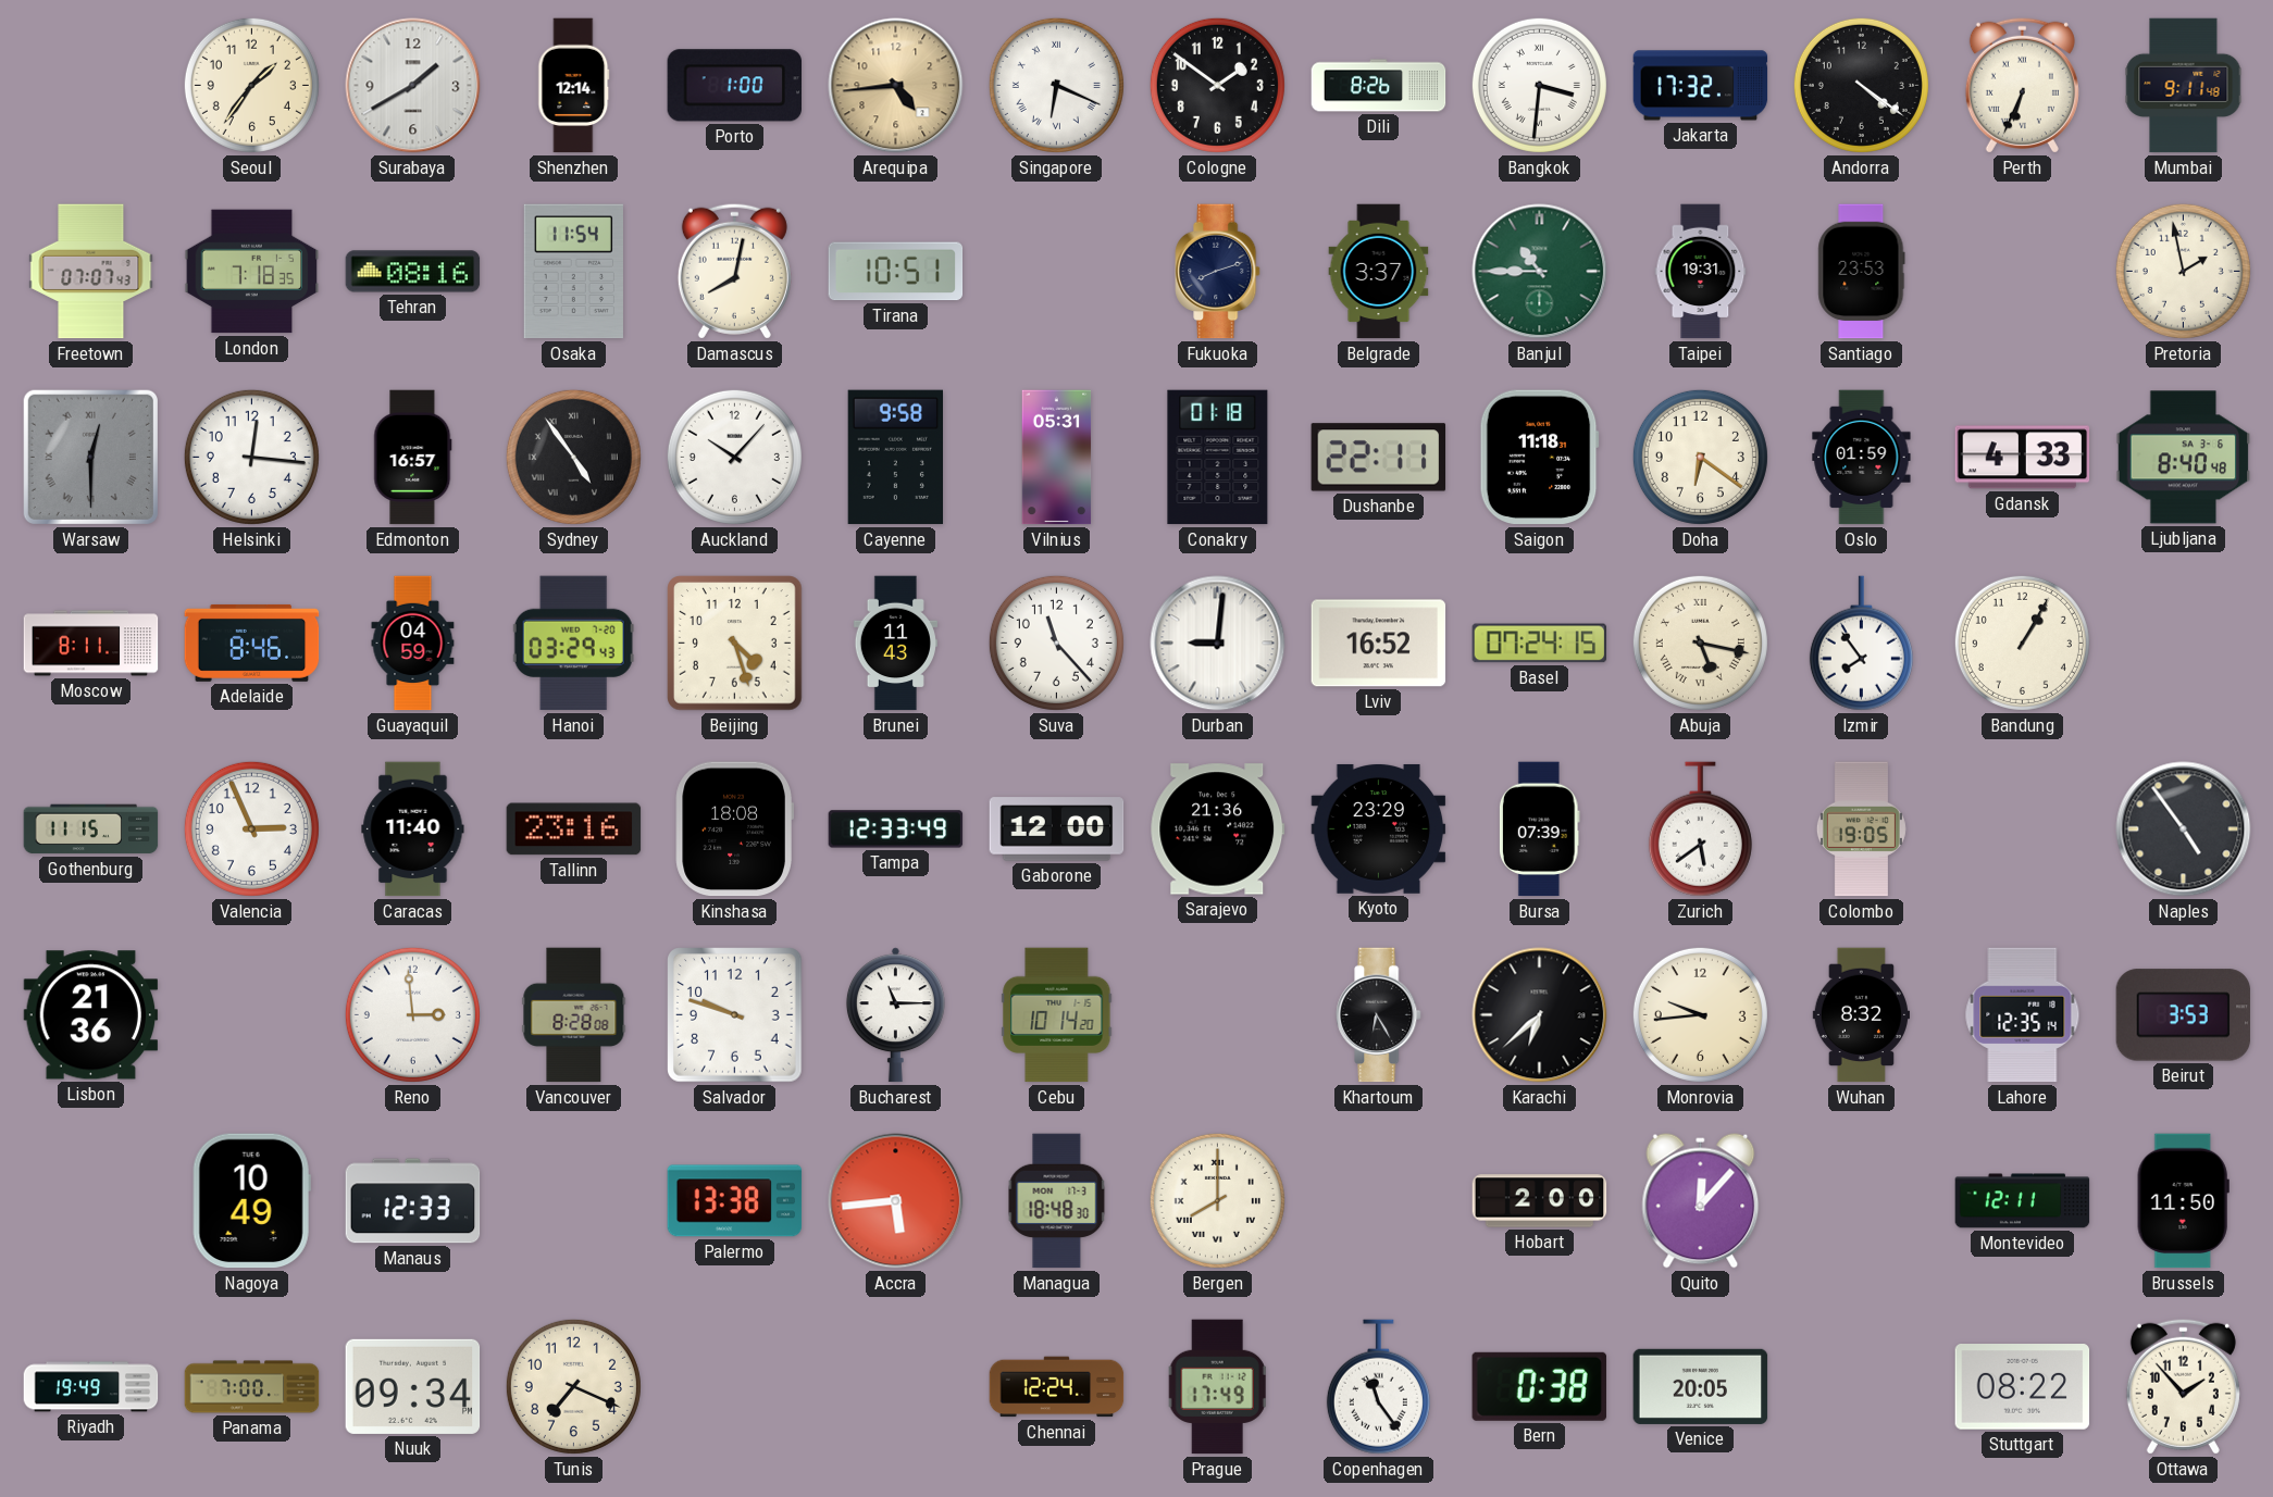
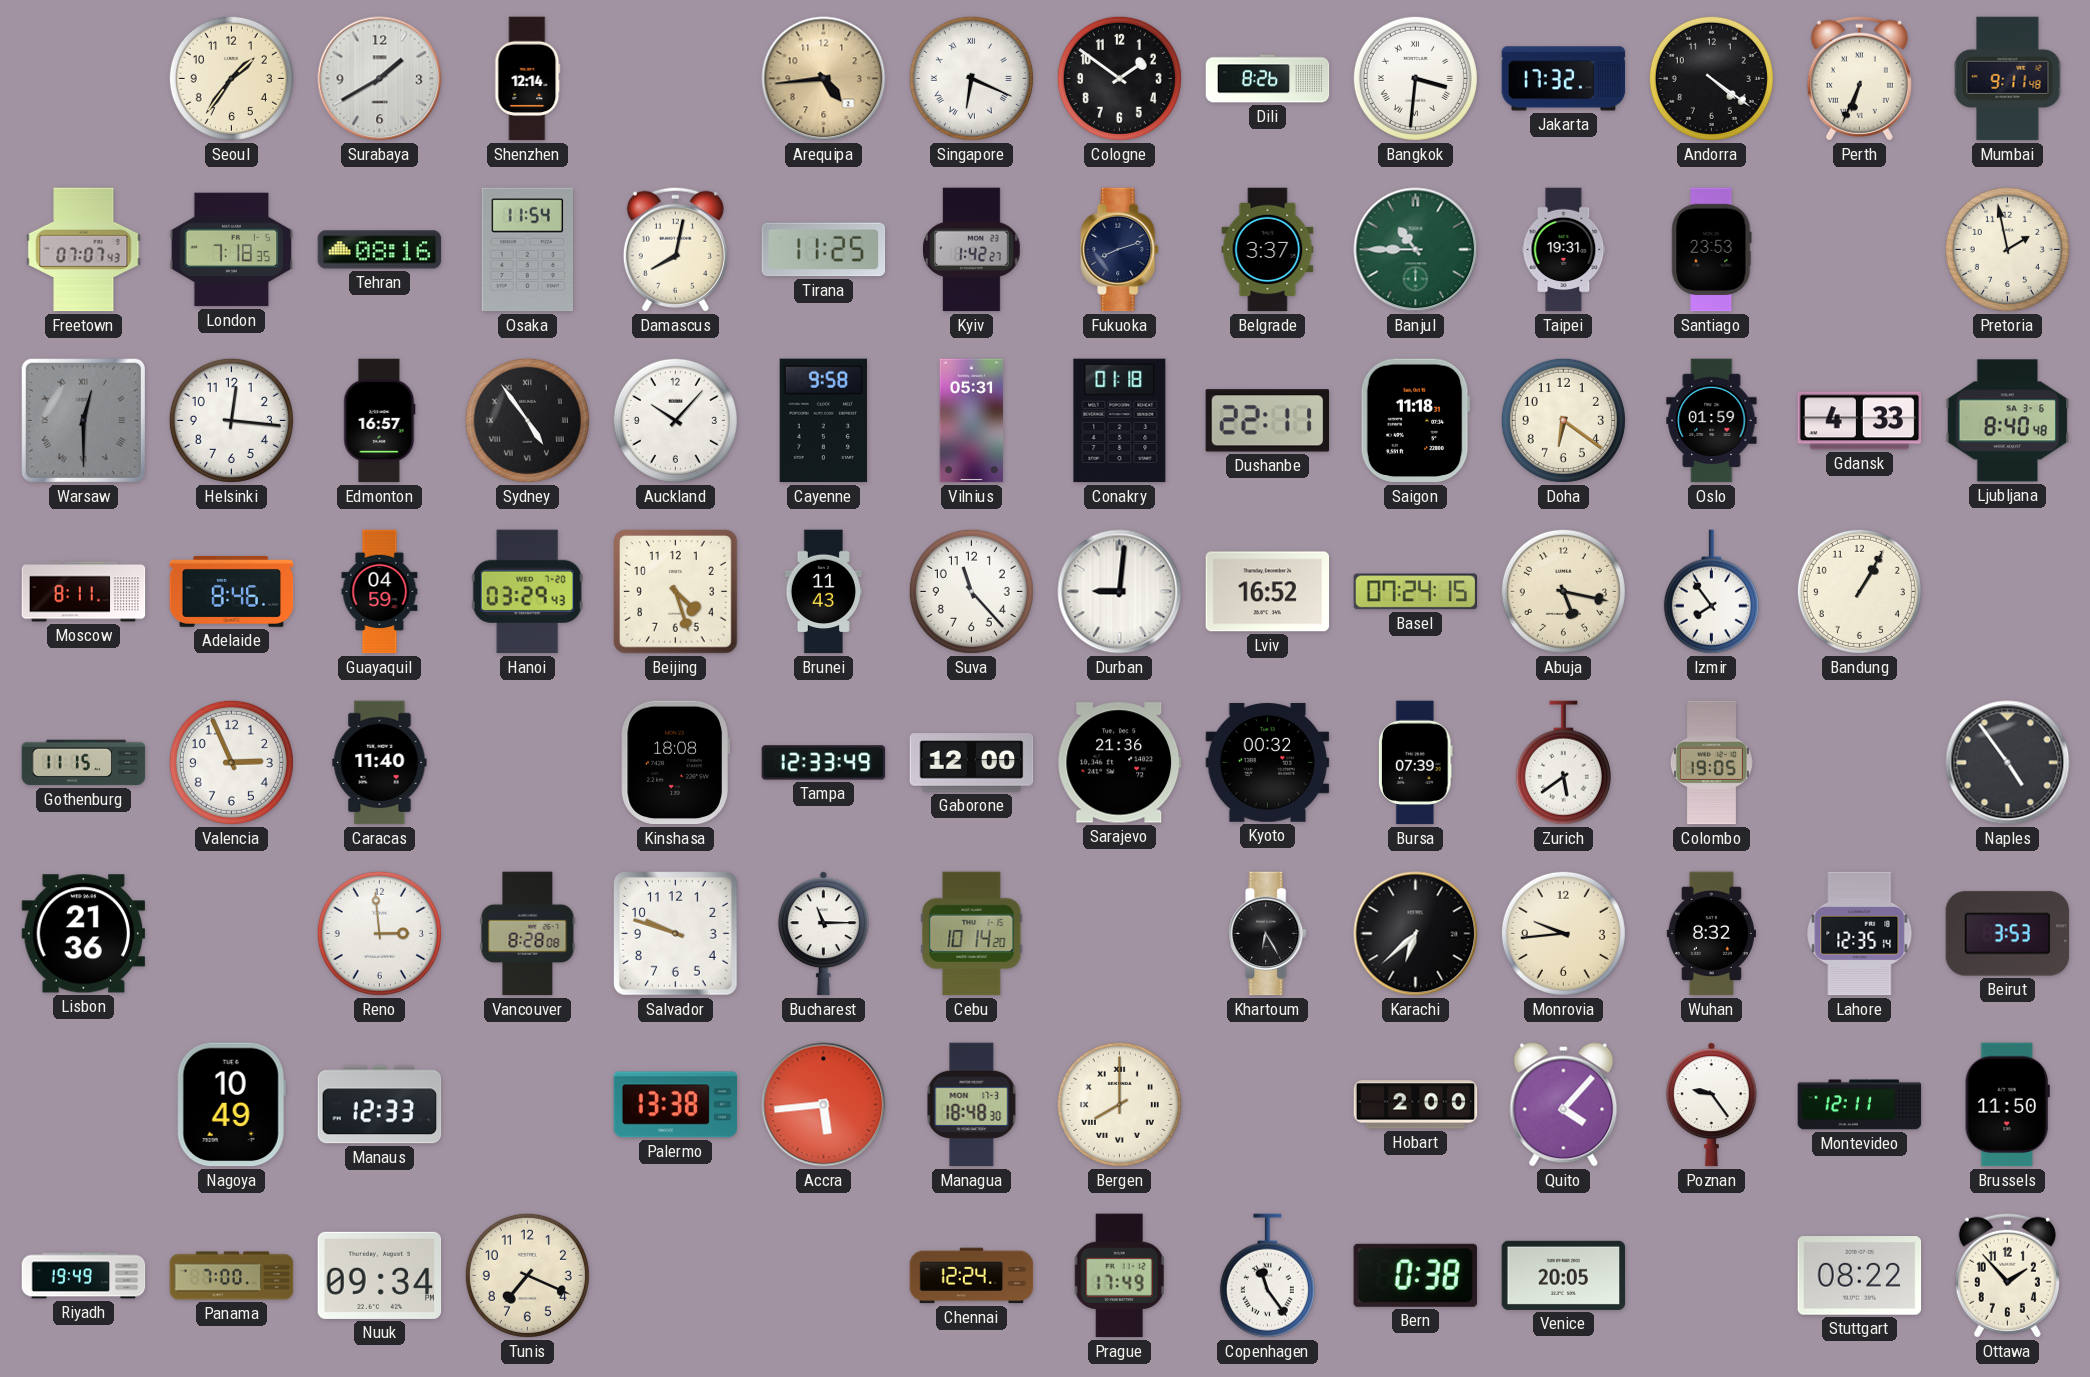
Porto: 1:00 -> none (734, 86)
Tirana: 10:51 -> 11:25 (824, 250)
Kyiv: none -> 1:42 (972, 250)
Abuja numerals: Roman -> Arabic (1563, 591)
Tallinn: 23:16 -> none (574, 829)
Kyoto: 23:29 -> 00:32 (1268, 762)
Quito: 12:07 -> 4:07 (1564, 1105)
Poznan: none -> 9:24 (1711, 1105)
